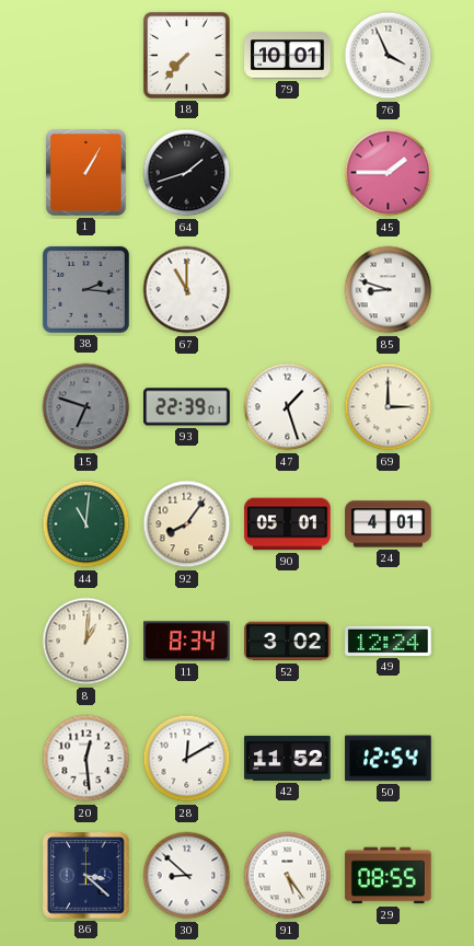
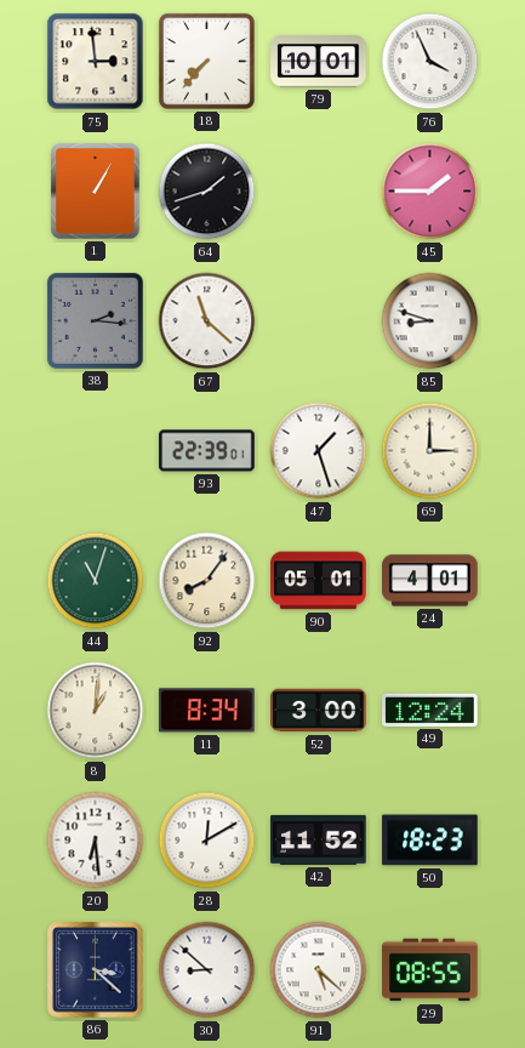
75: none -> 2:59 (96, 62)
67: 11:00 -> 11:22 (207, 321)
15: 6:48 -> none (86, 407)
44: 11:01 -> 11:03 (96, 581)
52: 3:02 -> 3:00 (319, 711)
20: 12:29 -> 6:29 (96, 841)
50: 12:54 -> 18:23 (430, 841)
91: 5:24 -> 5:22 (319, 970)
